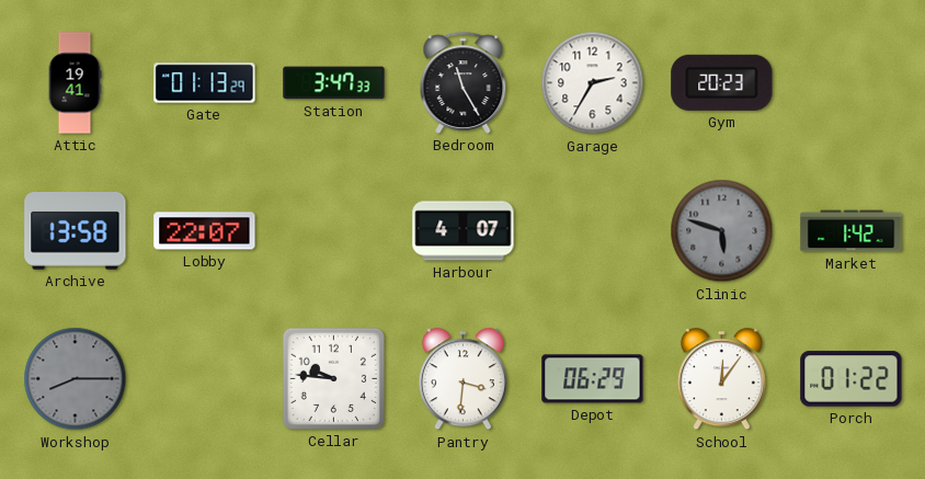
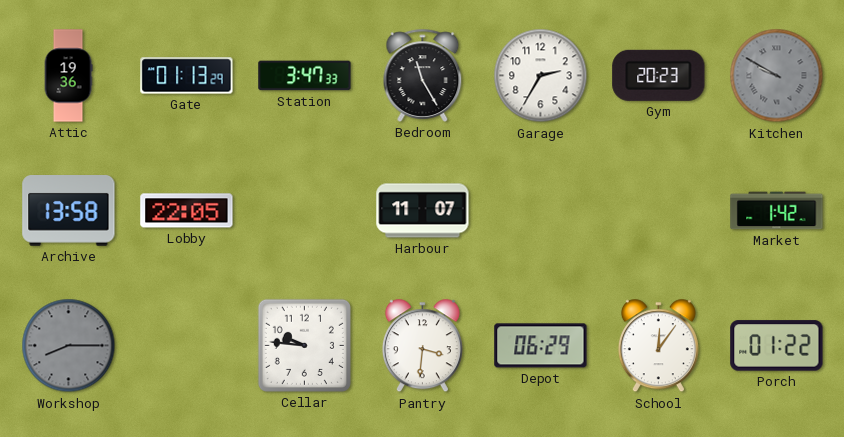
Attic: 19:41 -> 19:36 (68, 76)
Kitchen: none -> 9:50 (777, 76)
Lobby: 22:07 -> 22:05 (187, 211)
Harbour: 4:07 -> 11:07 (423, 211)
Clinic: 5:48 -> none (722, 231)
